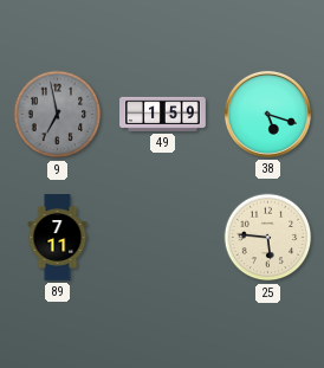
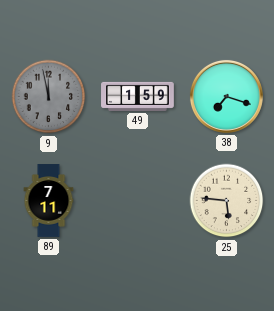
9: 6:58 -> 11:58 (49, 97)
38: 5:18 -> 7:18 (226, 96)
